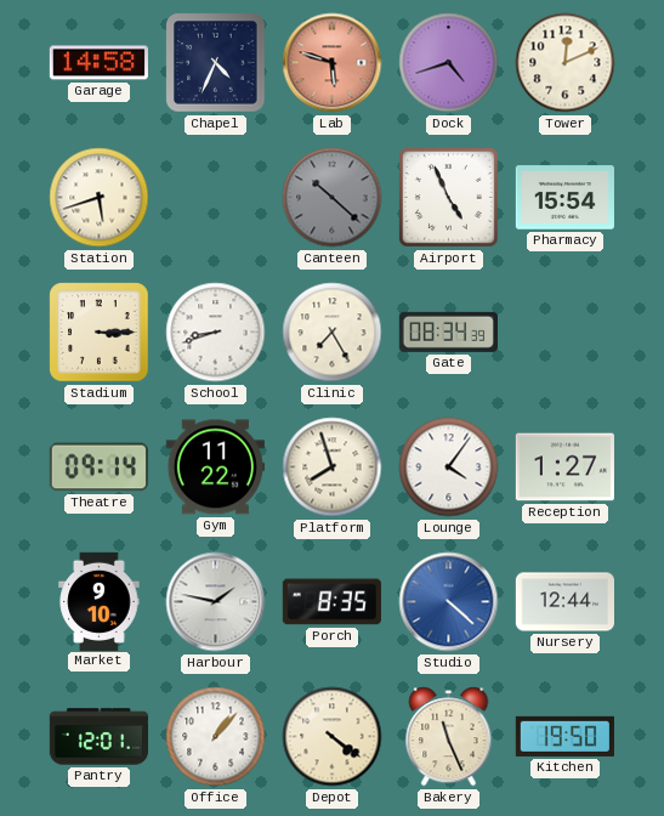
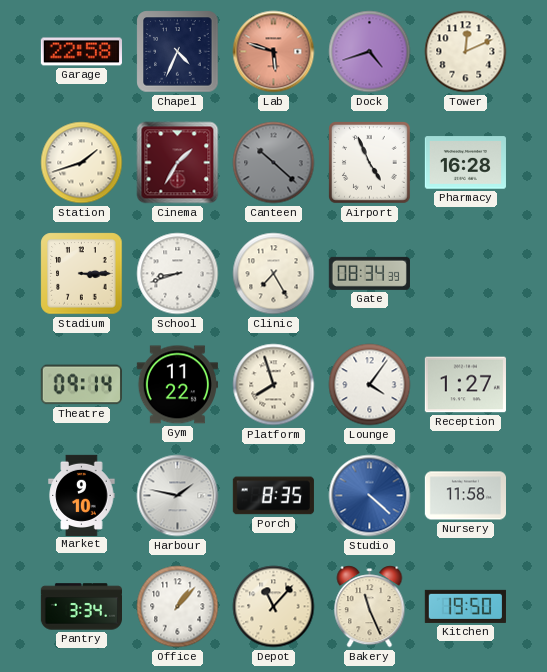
Garage: 14:58 -> 22:58 (81, 52)
Station: 5:42 -> 1:42 (82, 163)
Cinema: none -> 1:35 (178, 163)
Pharmacy: 15:54 -> 16:28 (465, 163)
Nursery: 12:44 -> 11:58 (465, 496)
Pantry: 12:01 -> 3:34 (81, 607)
Depot: 4:21 -> 11:07 (274, 607)
